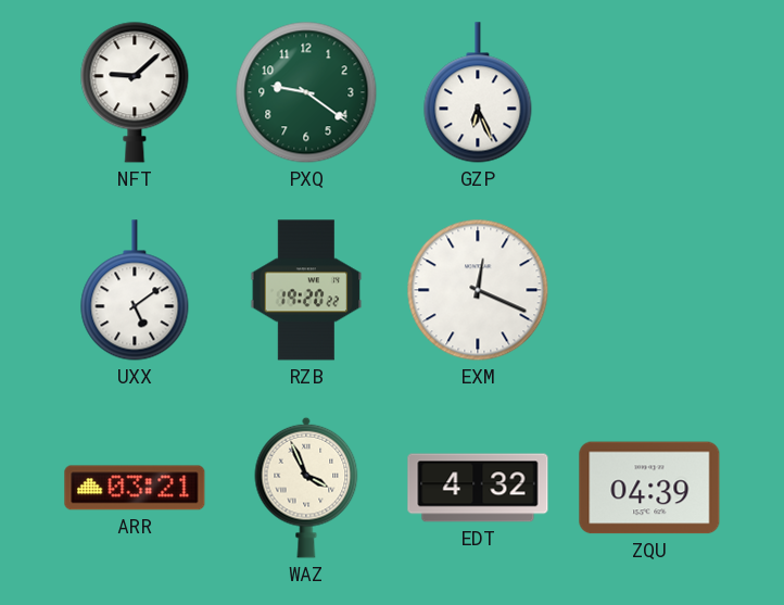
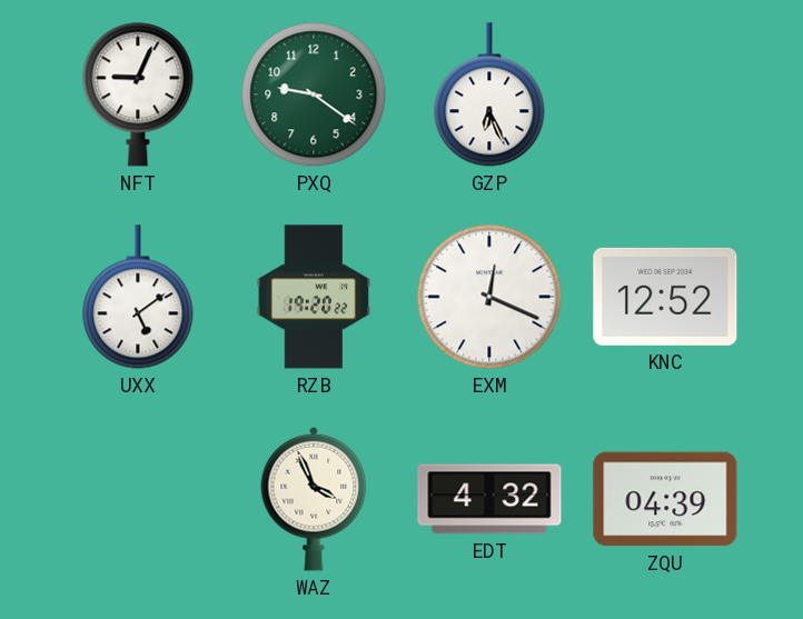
NFT: 9:08 -> 9:04 (138, 94)
KNC: none -> 12:52 (665, 297)
ARR: 03:21 -> none (135, 488)
